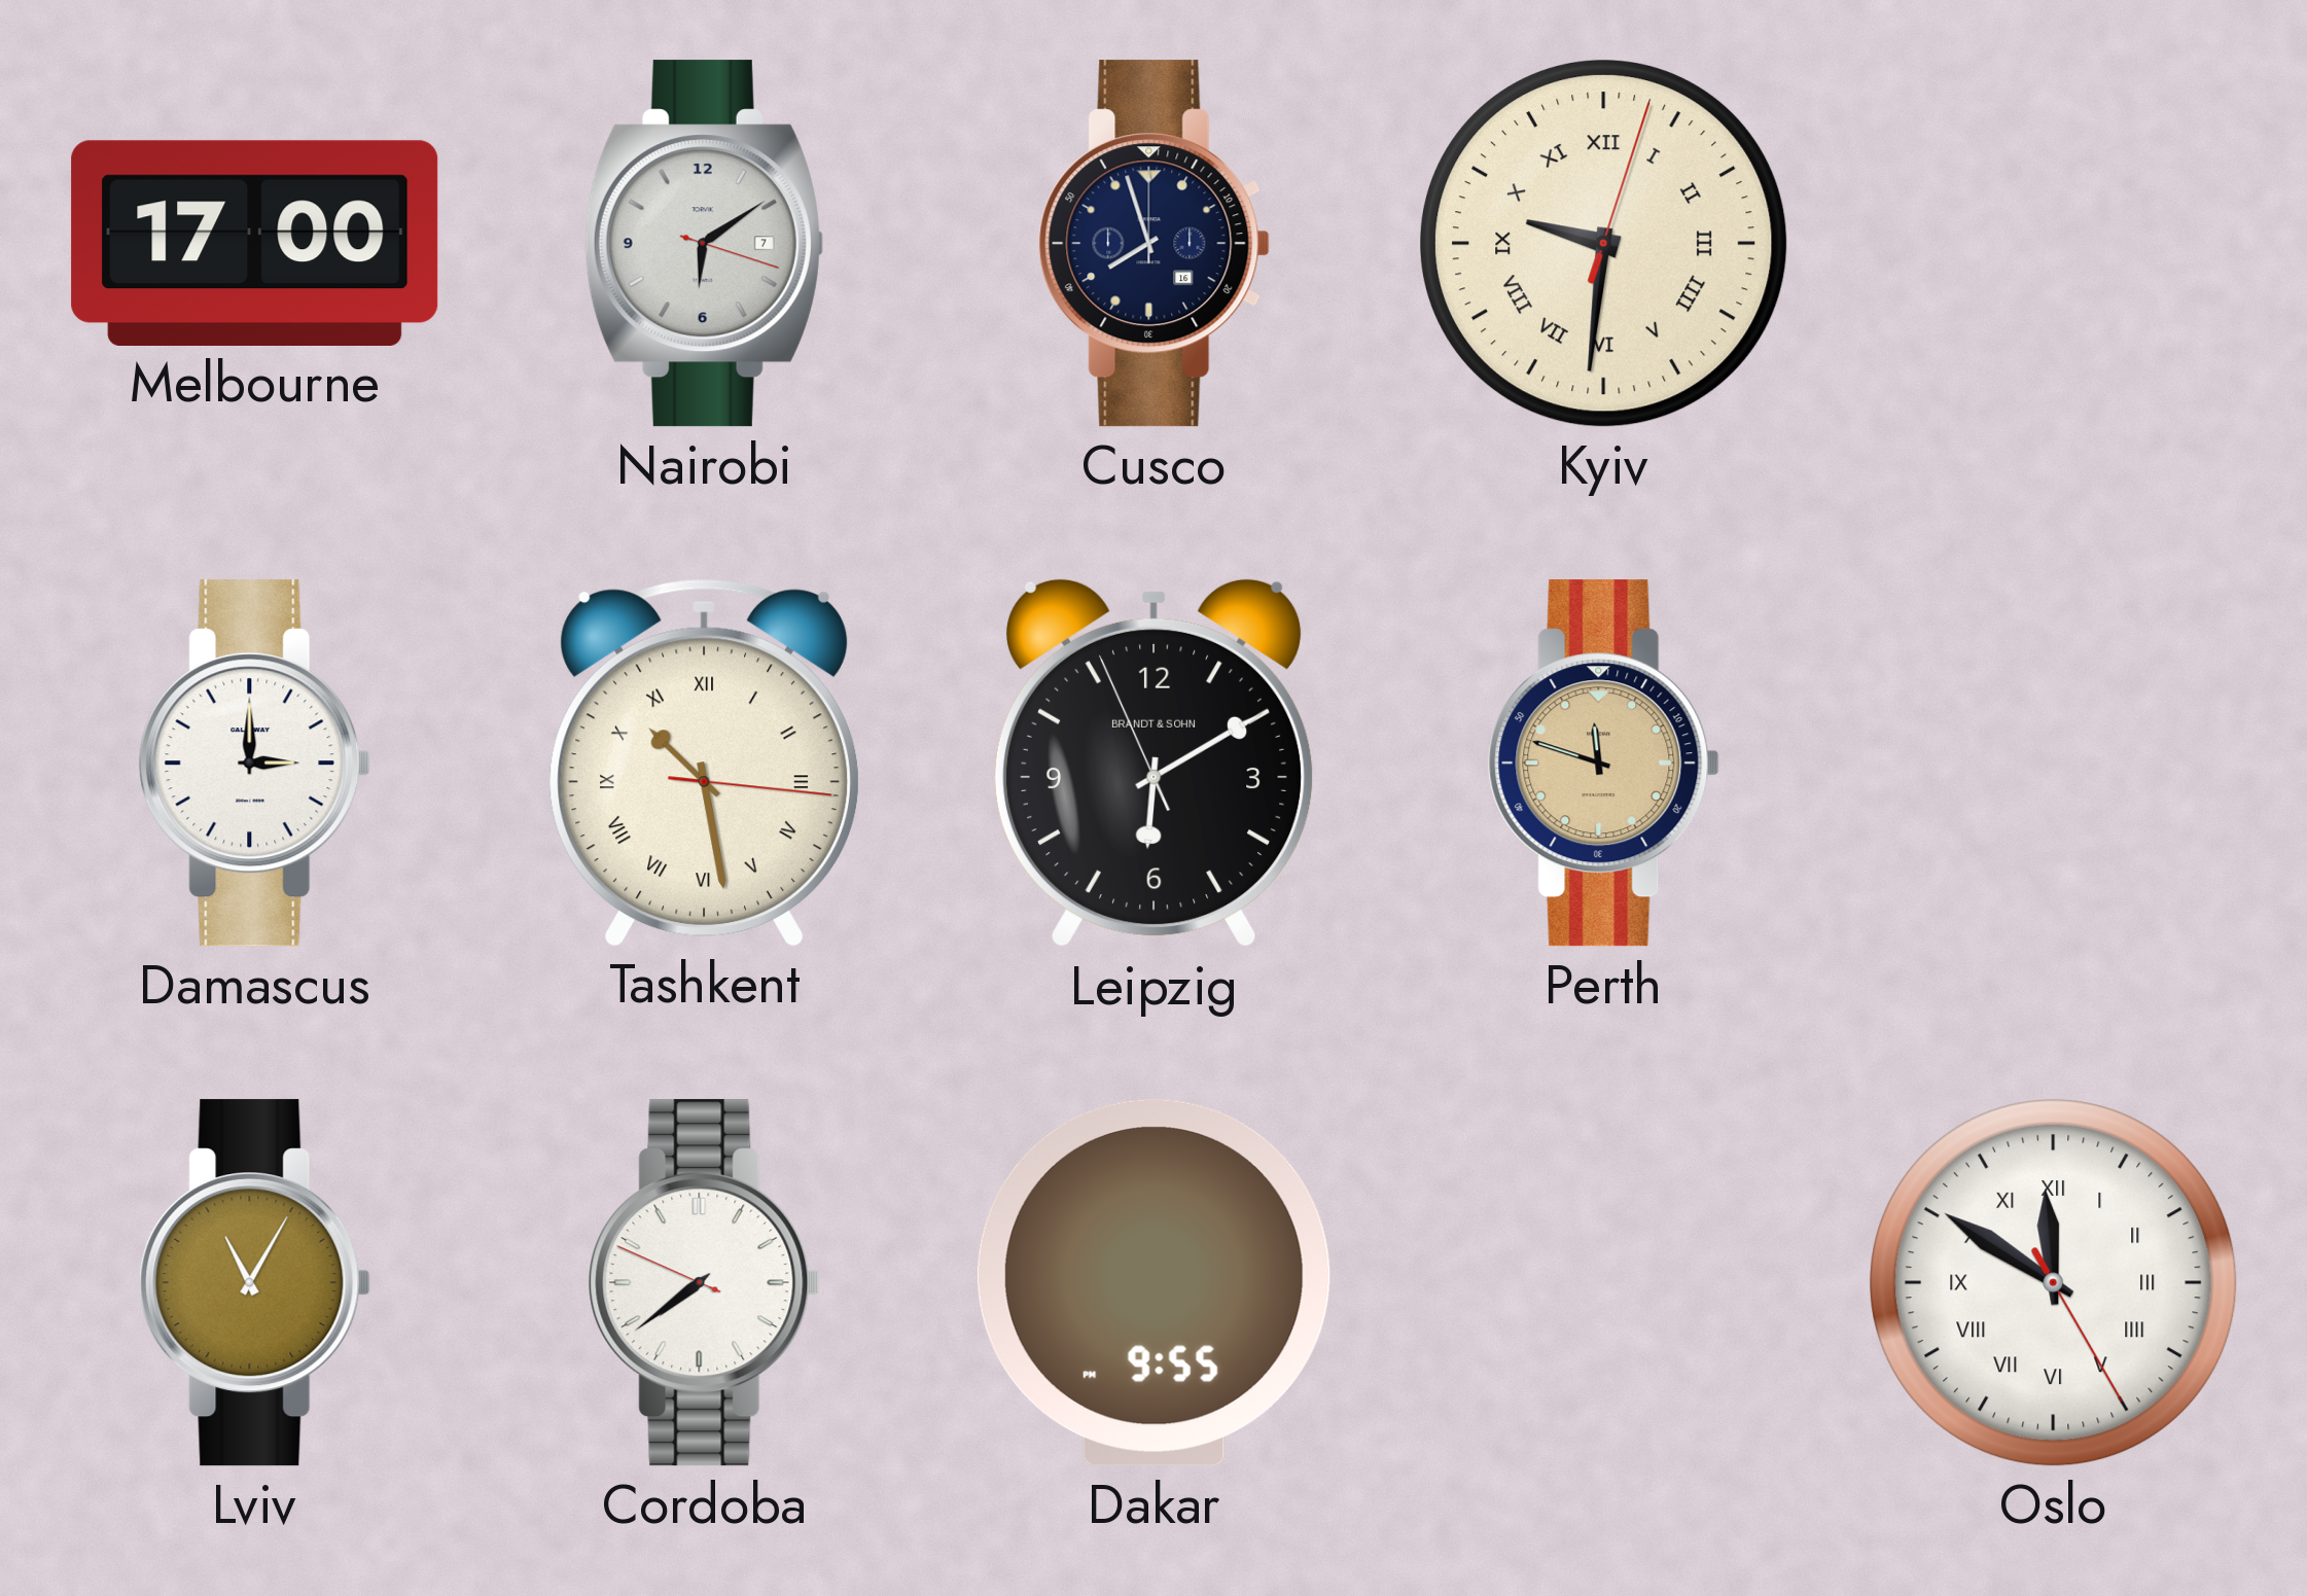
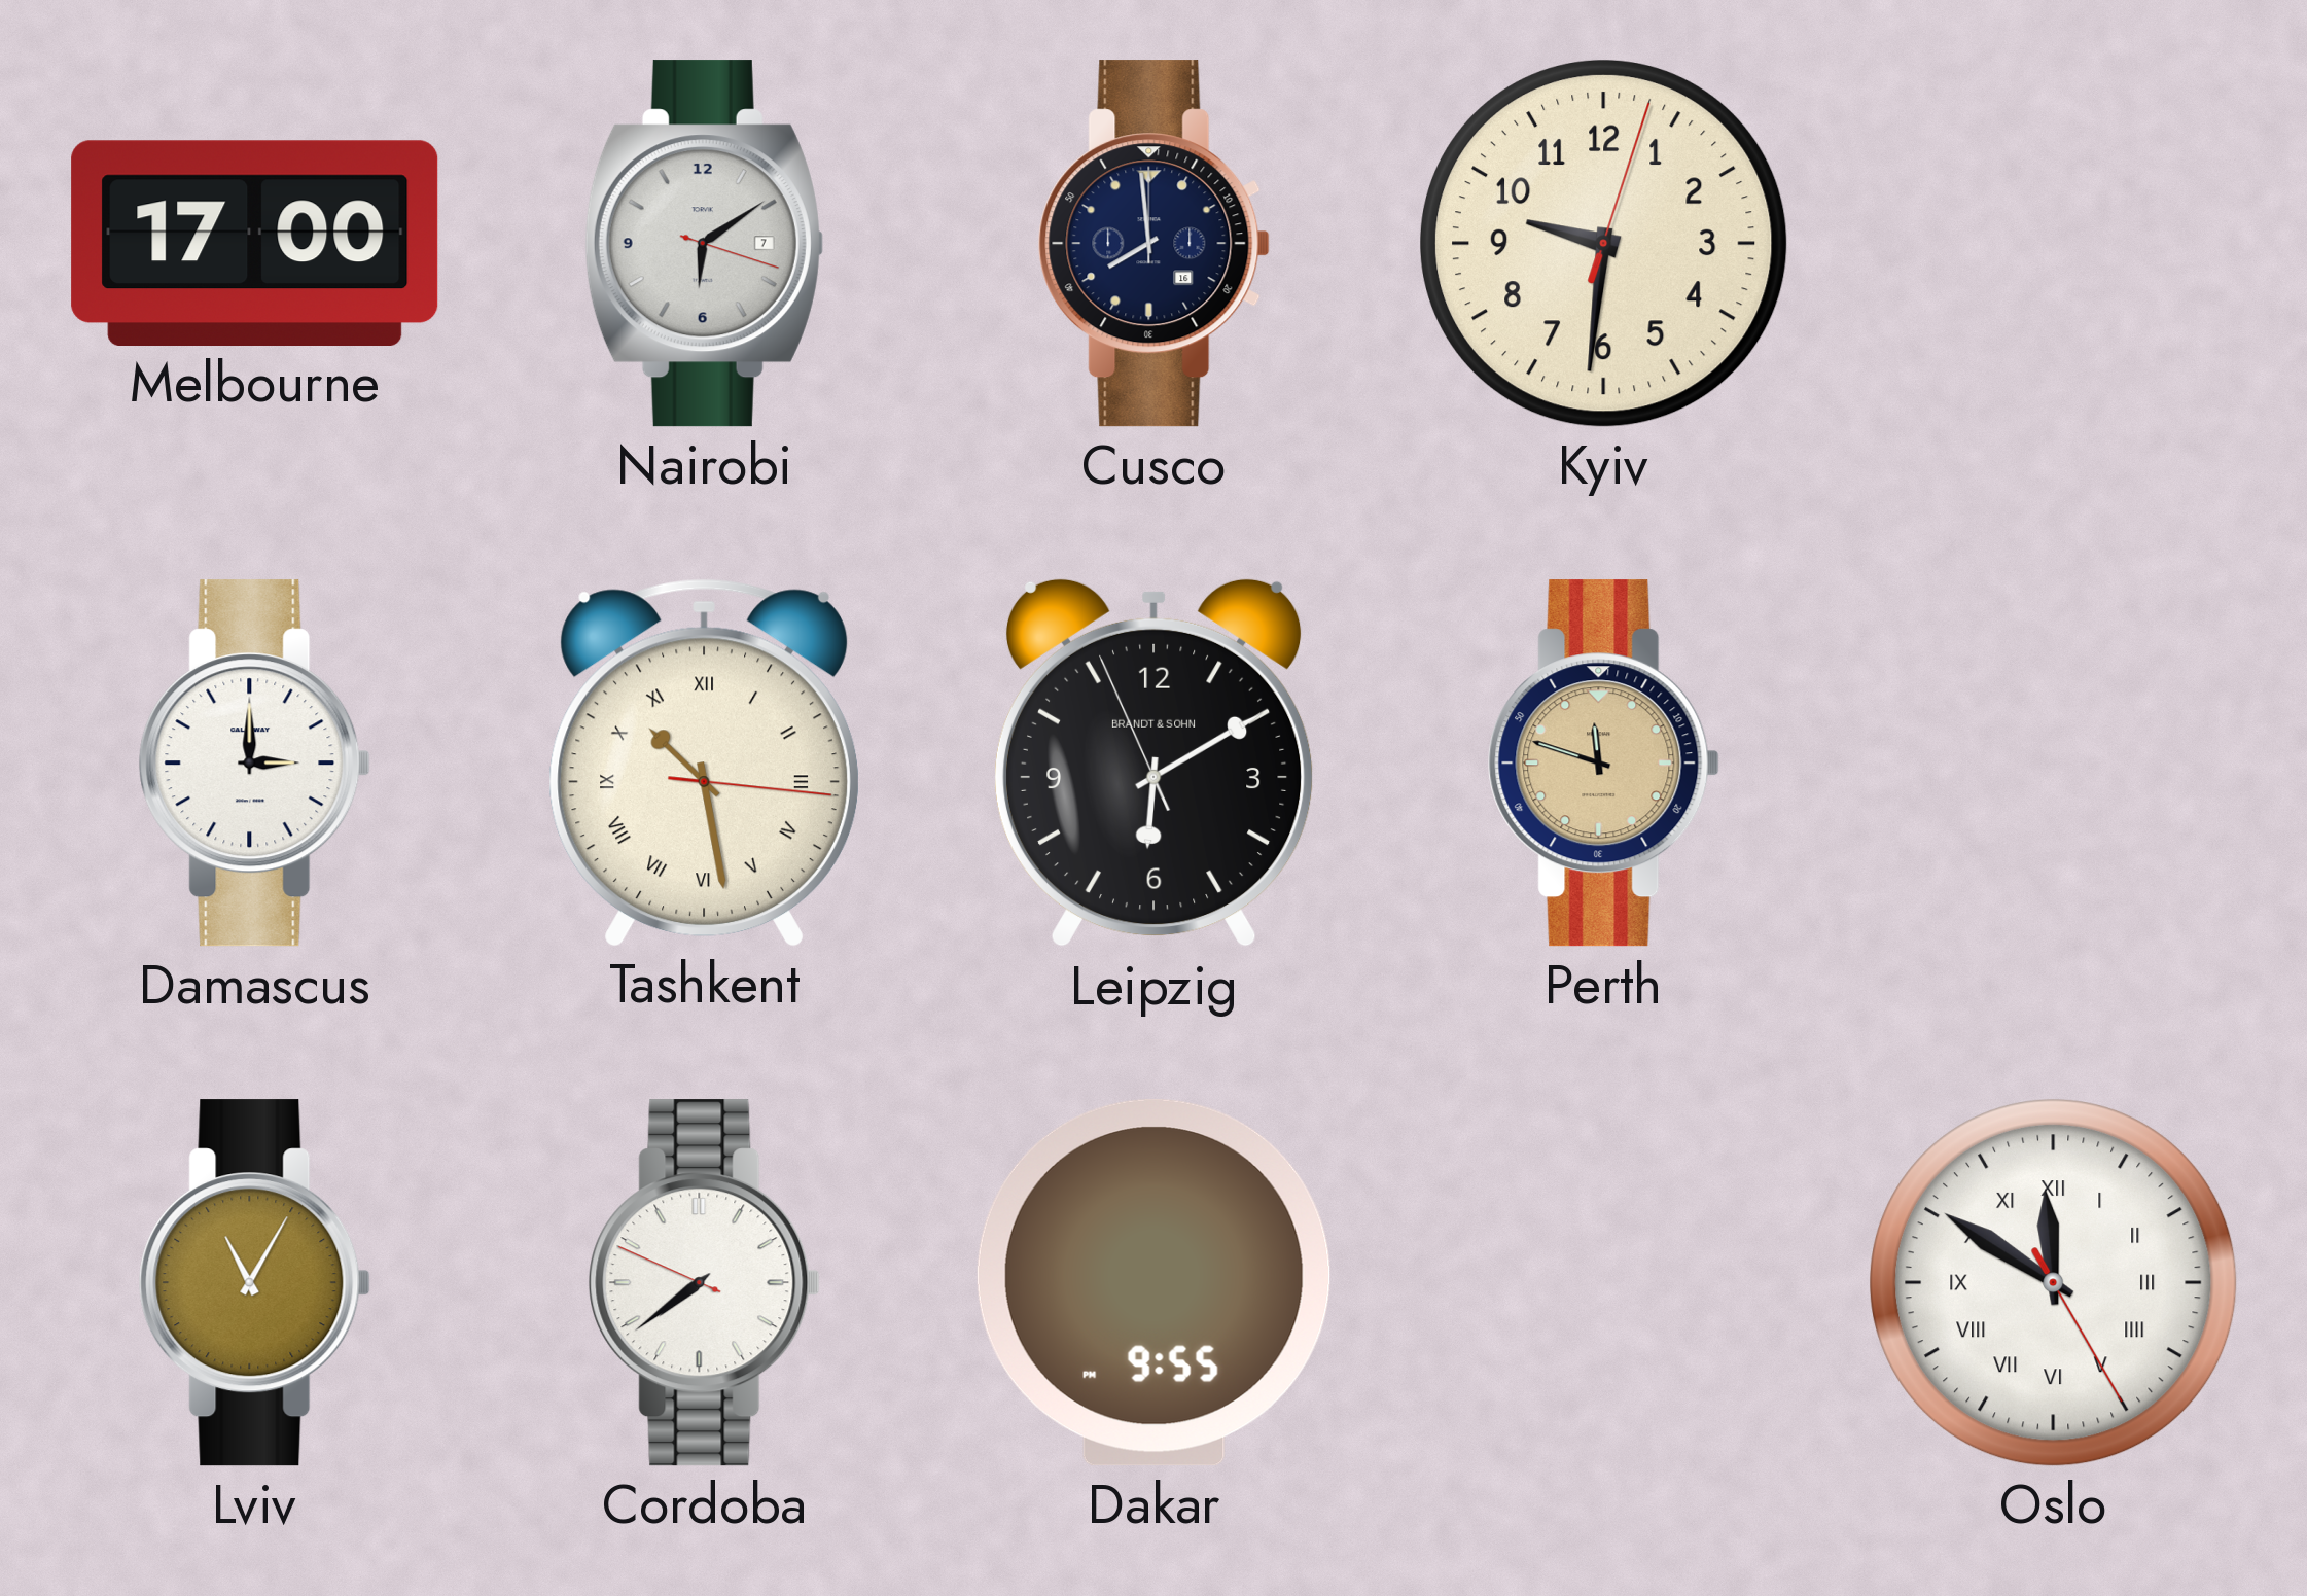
Cusco: 7:57 -> 7:59 (1153, 244)
Kyiv numerals: Roman -> Arabic (1604, 244)
